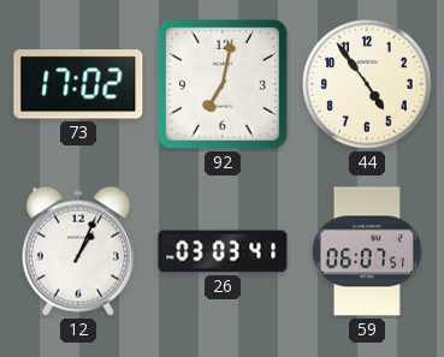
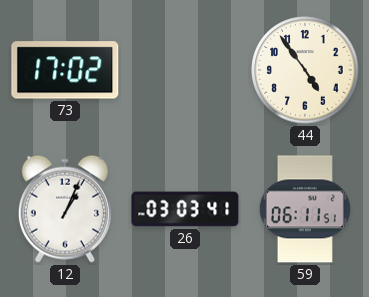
92: 7:02 -> none (223, 84)
59: 06:07 -> 06:11 (305, 209)
